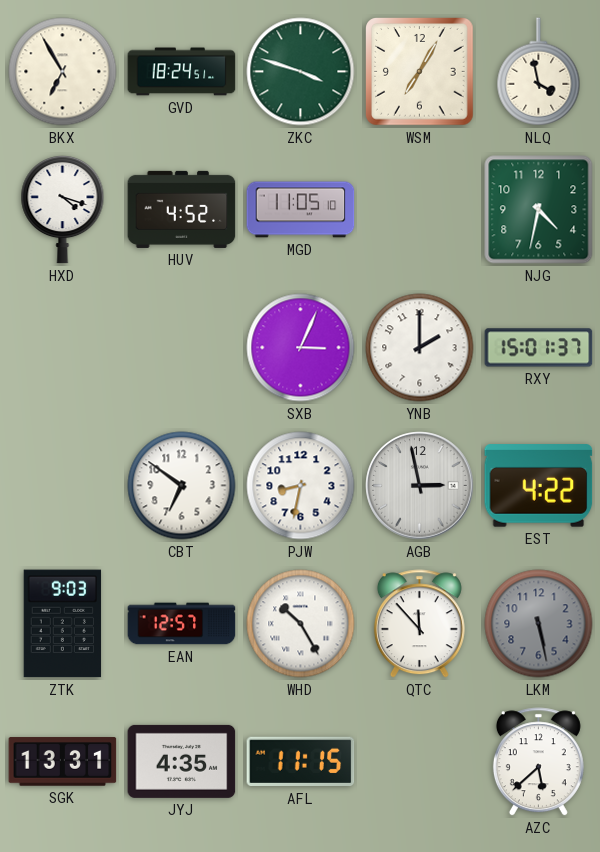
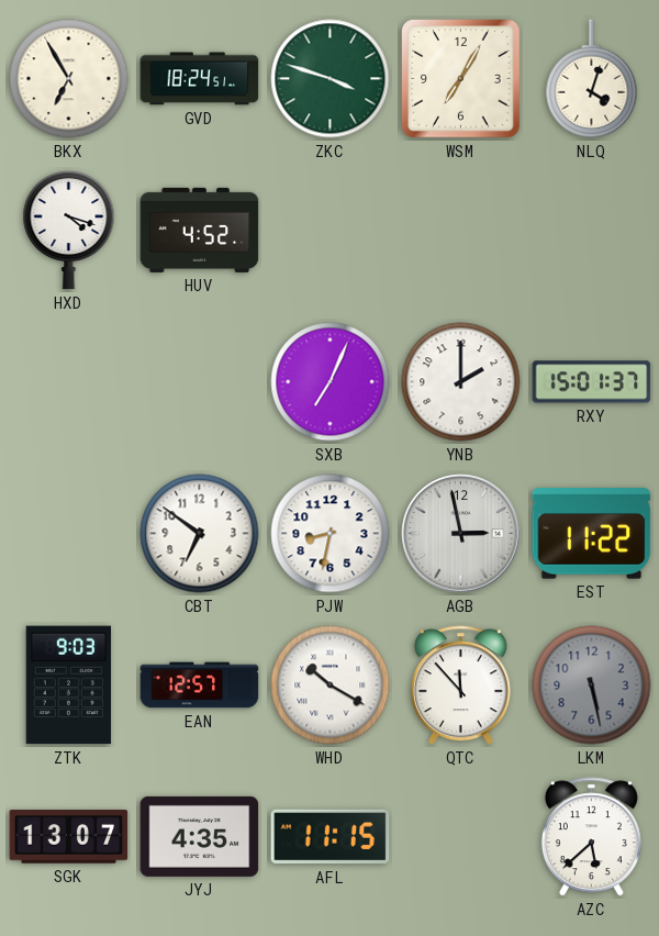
NLQ: 3:58 -> 4:03 (592, 79)
MGD: 11:05 -> none (301, 210)
NJG: 4:32 -> none (539, 210)
SXB: 3:04 -> 7:04 (331, 382)
EST: 4:22 -> 11:22 (592, 534)
WHD: 10:25 -> 10:20 (331, 686)
SGK: 13:31 -> 13:07 (69, 837)
